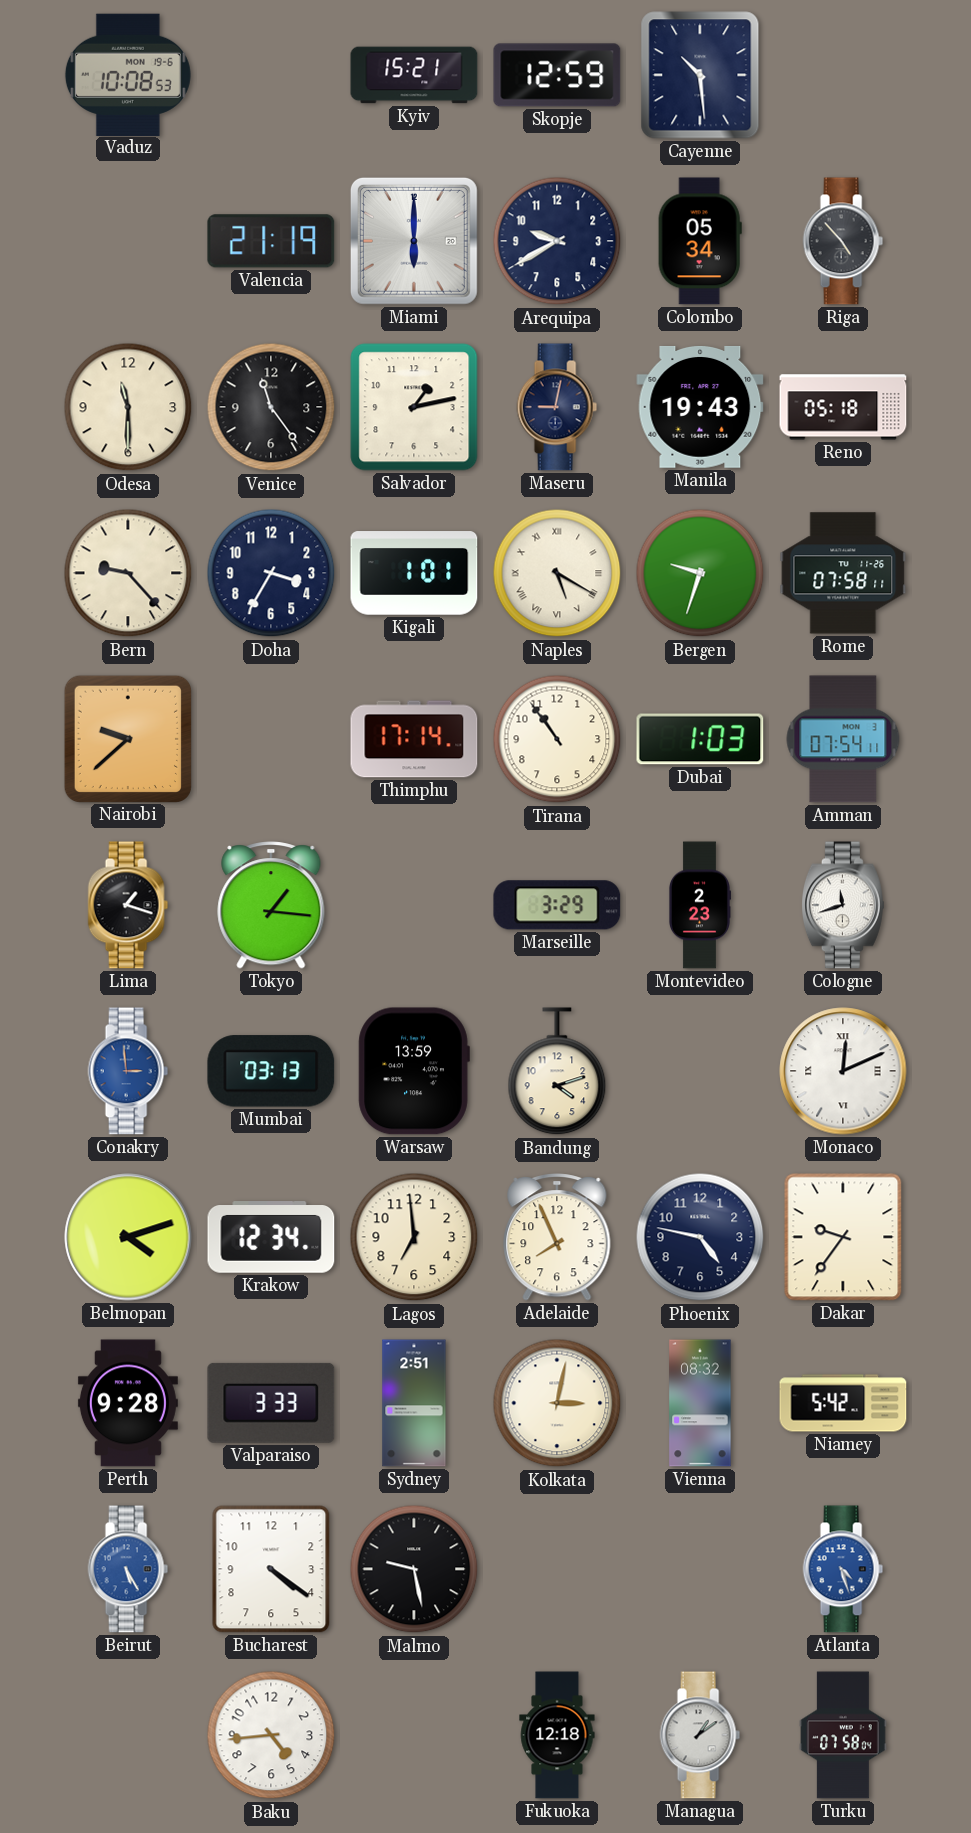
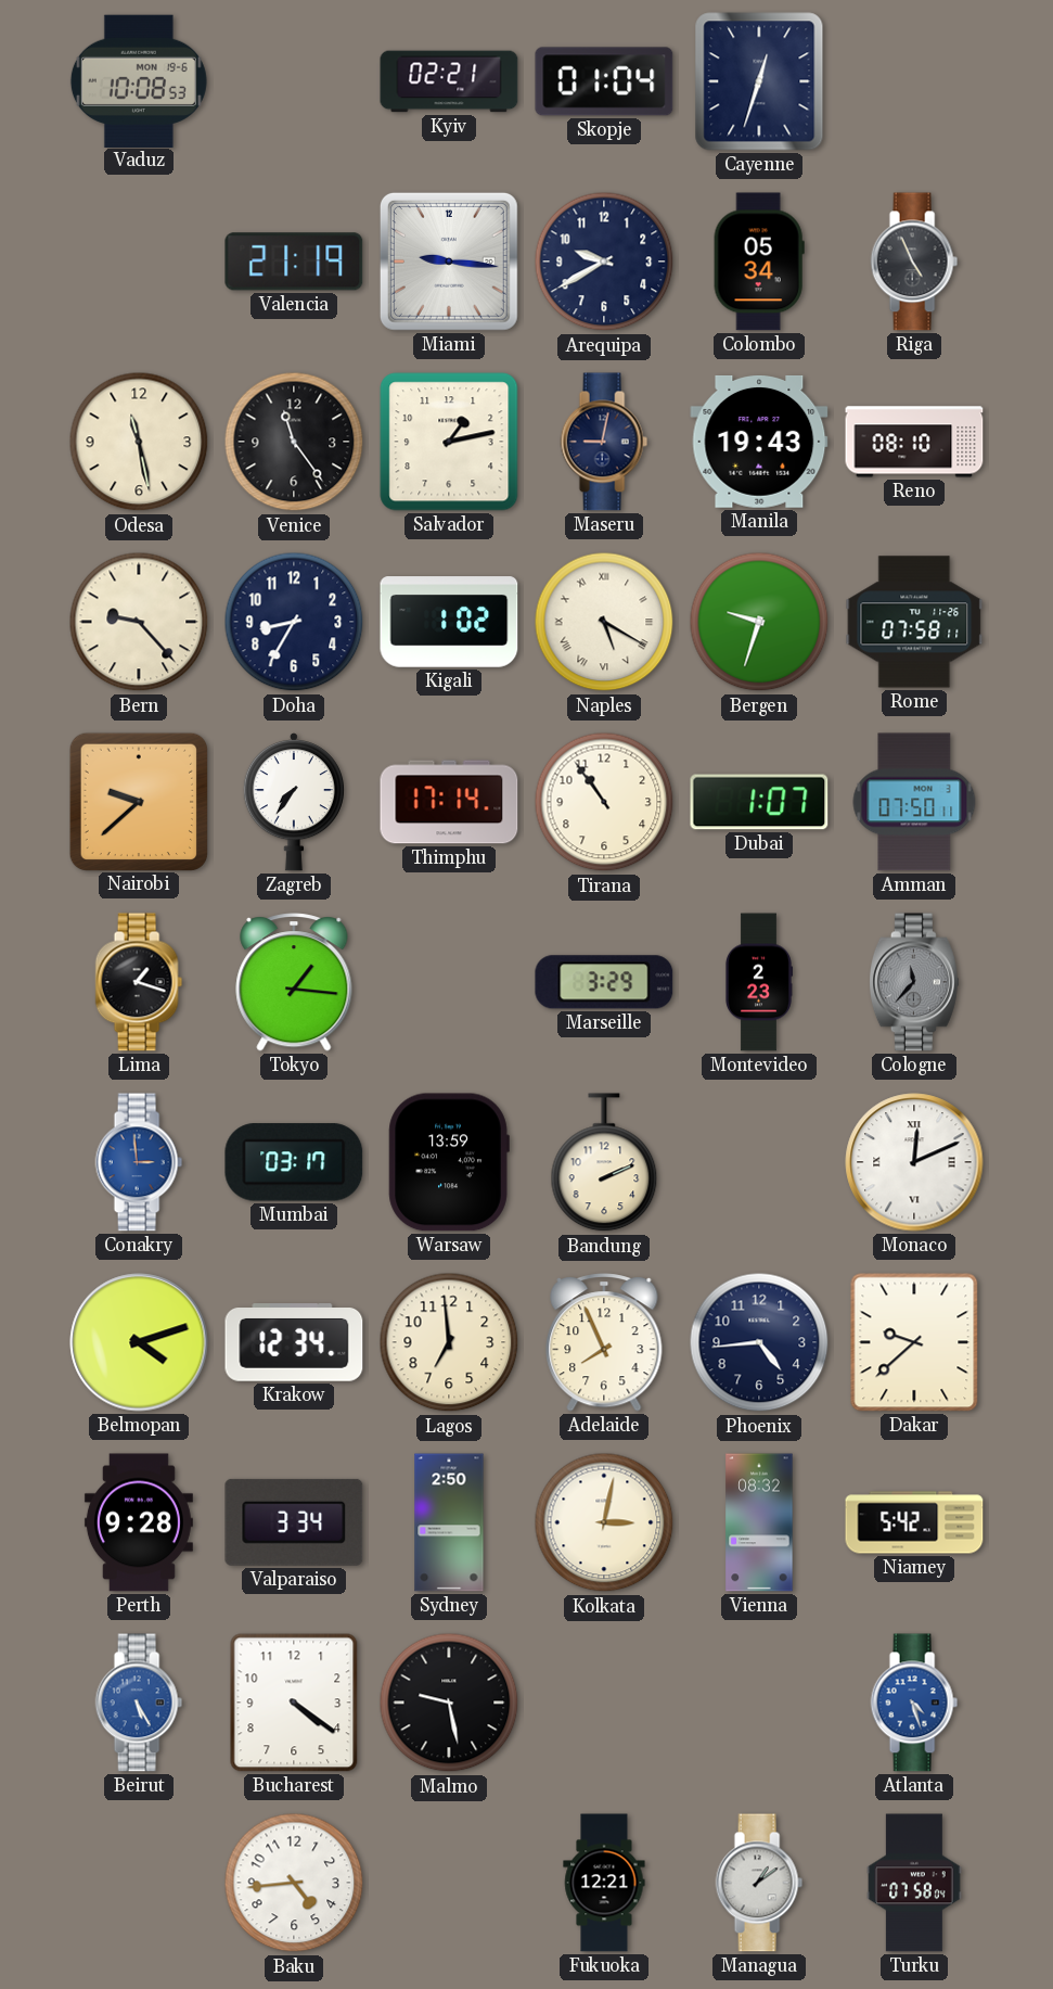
Kyiv: 15:21 -> 02:21 (449, 81)
Skopje: 12:59 -> 01:04 (604, 81)
Cayenne: 10:29 -> 12:33 (759, 81)
Miami: 6:00 -> 9:16 (449, 262)
Riga: 4:53 -> 4:56 (914, 262)
Odesa: 11:30 -> 11:28 (139, 442)
Reno: 05:18 -> 08:10 (914, 442)
Doha: 3:35 -> 8:35 (294, 622)
Kigali: 1:01 -> 1:02 (449, 622)
Zagreb: none -> 7:36 (294, 803)
Dubai: 1:03 -> 1:07 (759, 802)
Amman: 07:54 -> 07:50 (914, 802)
Cologne: 11:42 -> 11:37 (914, 982)
Cologne dial: white -> grey (914, 982)
Mumbai: 03:13 -> 03:17 (294, 1162)
Bandung: 4:12 -> 2:11 (604, 1163)
Phoenix: 4:47 -> 4:44 (759, 1342)
Dakar: 9:36 -> 9:38 (914, 1342)
Valparaiso: 3:33 -> 3:34 (294, 1522)
Sydney: 2:51 -> 2:50 (449, 1522)
Fukuoka: 12:18 -> 12:21 (604, 1883)
